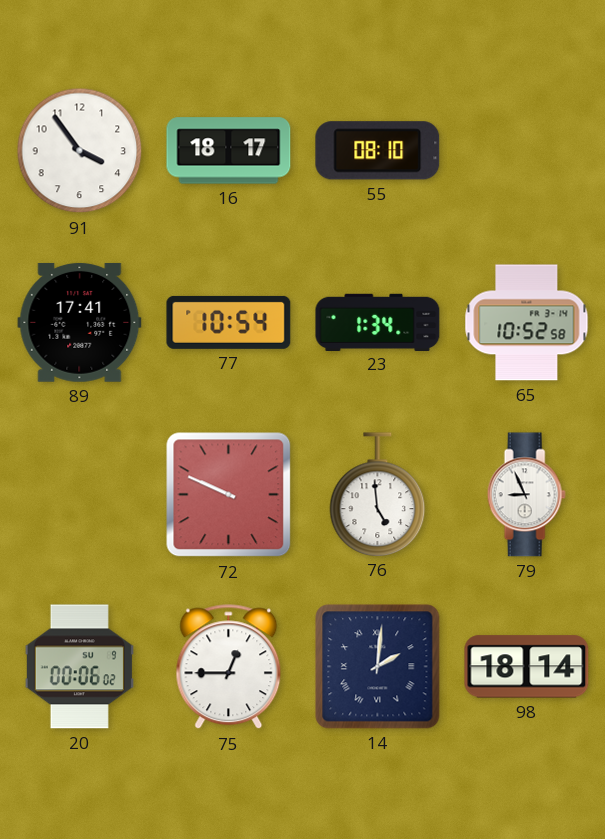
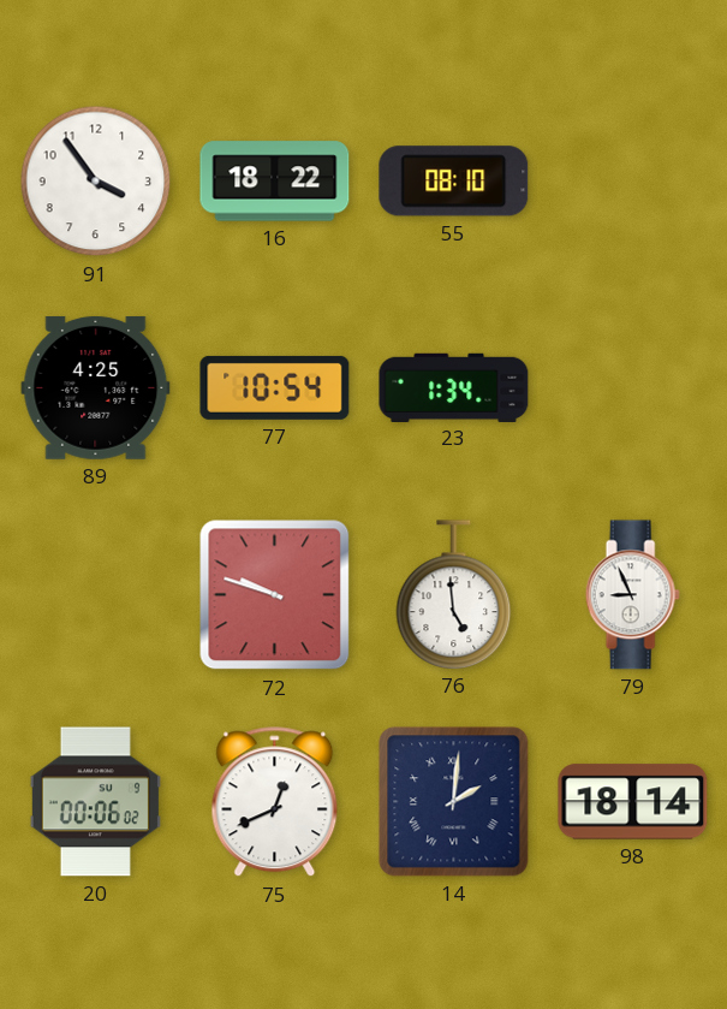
16: 18:17 -> 18:22 (275, 182)
89: 17:41 -> 4:25 (96, 387)
65: 10:52 -> none (527, 323)
72: 9:49 -> 9:48 (275, 595)
75: 12:45 -> 12:41 (275, 802)
